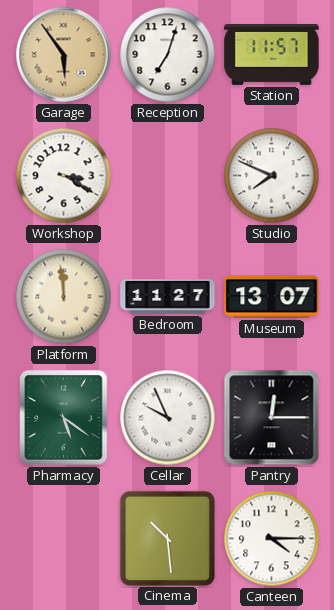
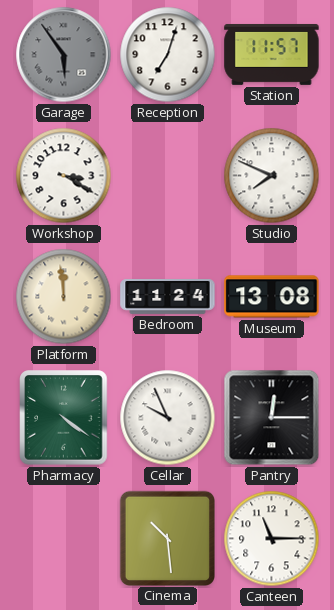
Garage dial: champagne -> grey (64, 55)
Bedroom: 11:27 -> 11:24 (168, 297)
Museum: 13:07 -> 13:08 (272, 297)
Pharmacy: 5:21 -> 4:21 (64, 418)
Canteen: 4:15 -> 11:15 (272, 539)
